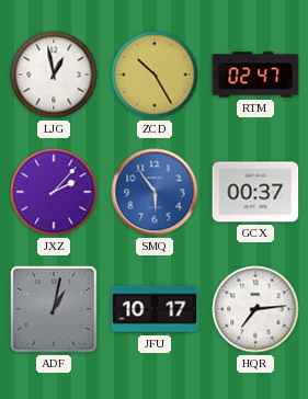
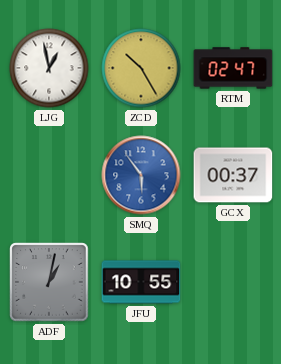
JXZ: 2:07 -> none (54, 192)
JFU: 10:17 -> 10:55 (141, 282)
HQR: 7:14 -> none (255, 309)
